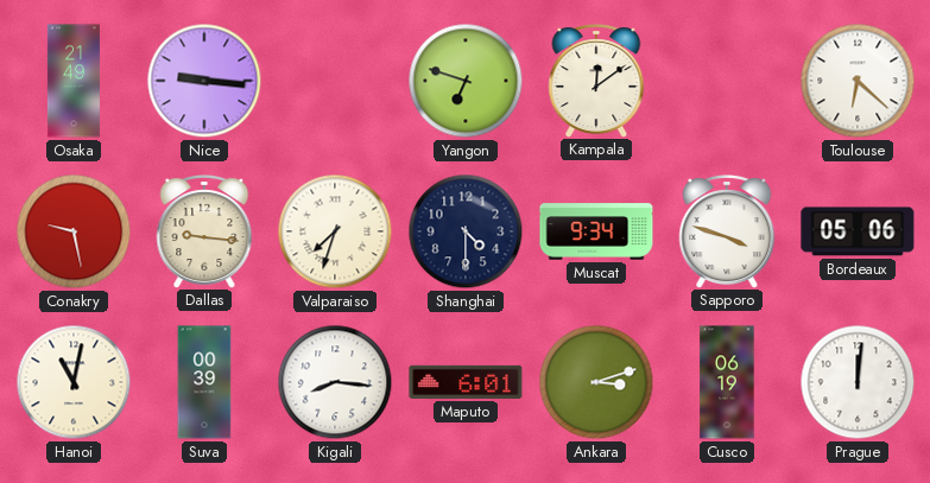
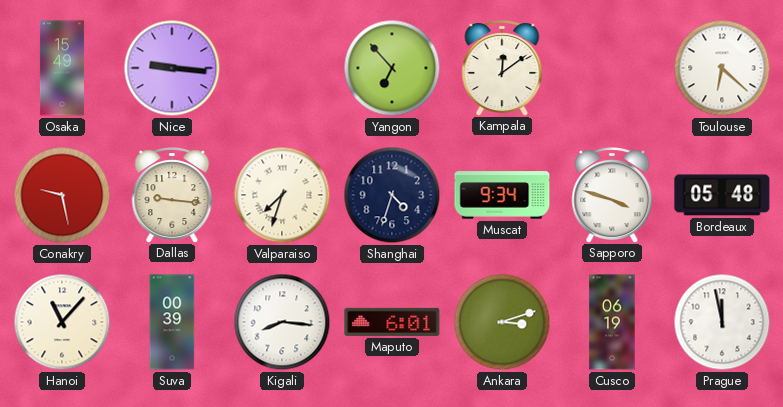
Osaka: 21:49 -> 15:49 (62, 68)
Yangon: 6:48 -> 6:53 (392, 68)
Shanghai: 4:30 -> 4:33 (392, 195)
Bordeaux: 05:06 -> 05:48 (722, 195)
Hanoi: 11:02 -> 11:07 (62, 322)
Prague: 12:01 -> 11:58 (722, 322)
